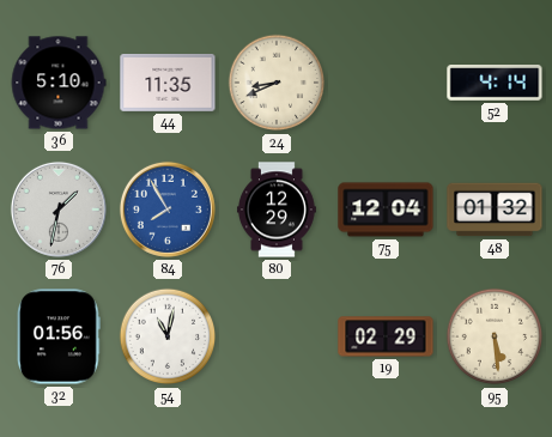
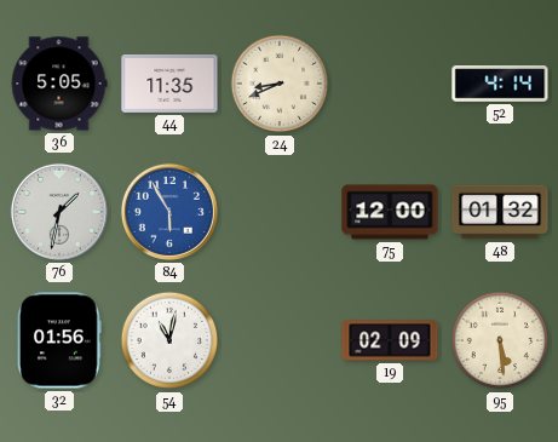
36: 5:10 -> 5:05 (59, 84)
84: 7:55 -> 5:55 (169, 212)
80: 12:29 -> none (277, 210)
75: 12:04 -> 12:00 (390, 212)
19: 02:29 -> 02:09 (390, 340)
